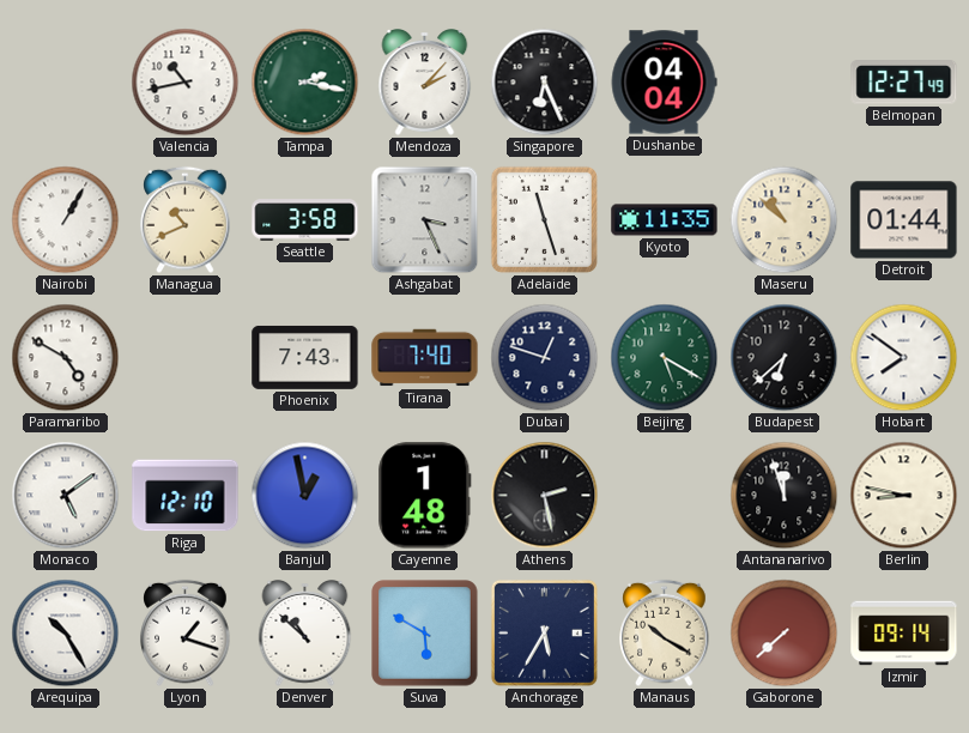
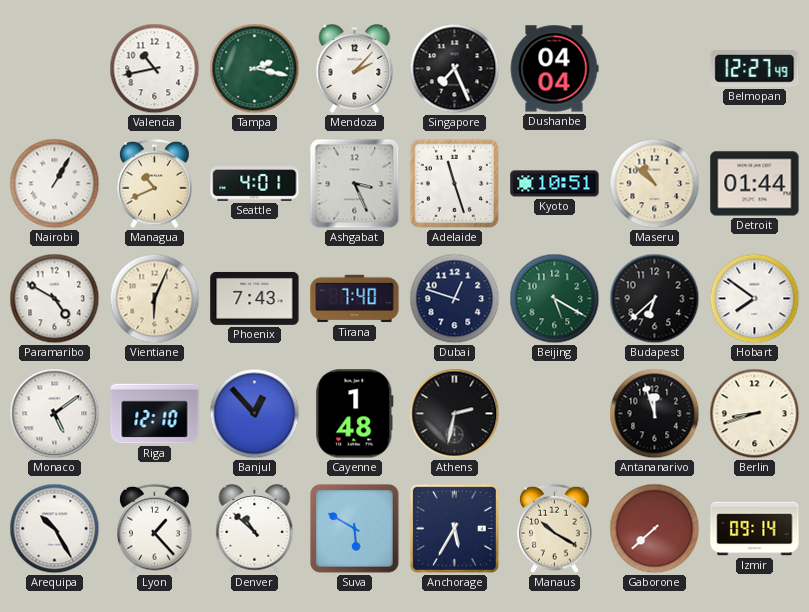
Singapore: 6:26 -> 7:26 (455, 69)
Seattle: 3:58 -> 4:01 (255, 184)
Kyoto: 11:35 -> 10:51 (555, 184)
Vientiane: none -> 6:04 (155, 299)
Banjul: 12:58 -> 12:53 (255, 414)
Athens: 2:28 -> 2:32 (455, 414)
Berlin: 8:47 -> 8:42 (755, 414)
Lyon: 1:18 -> 1:23 (155, 529)
